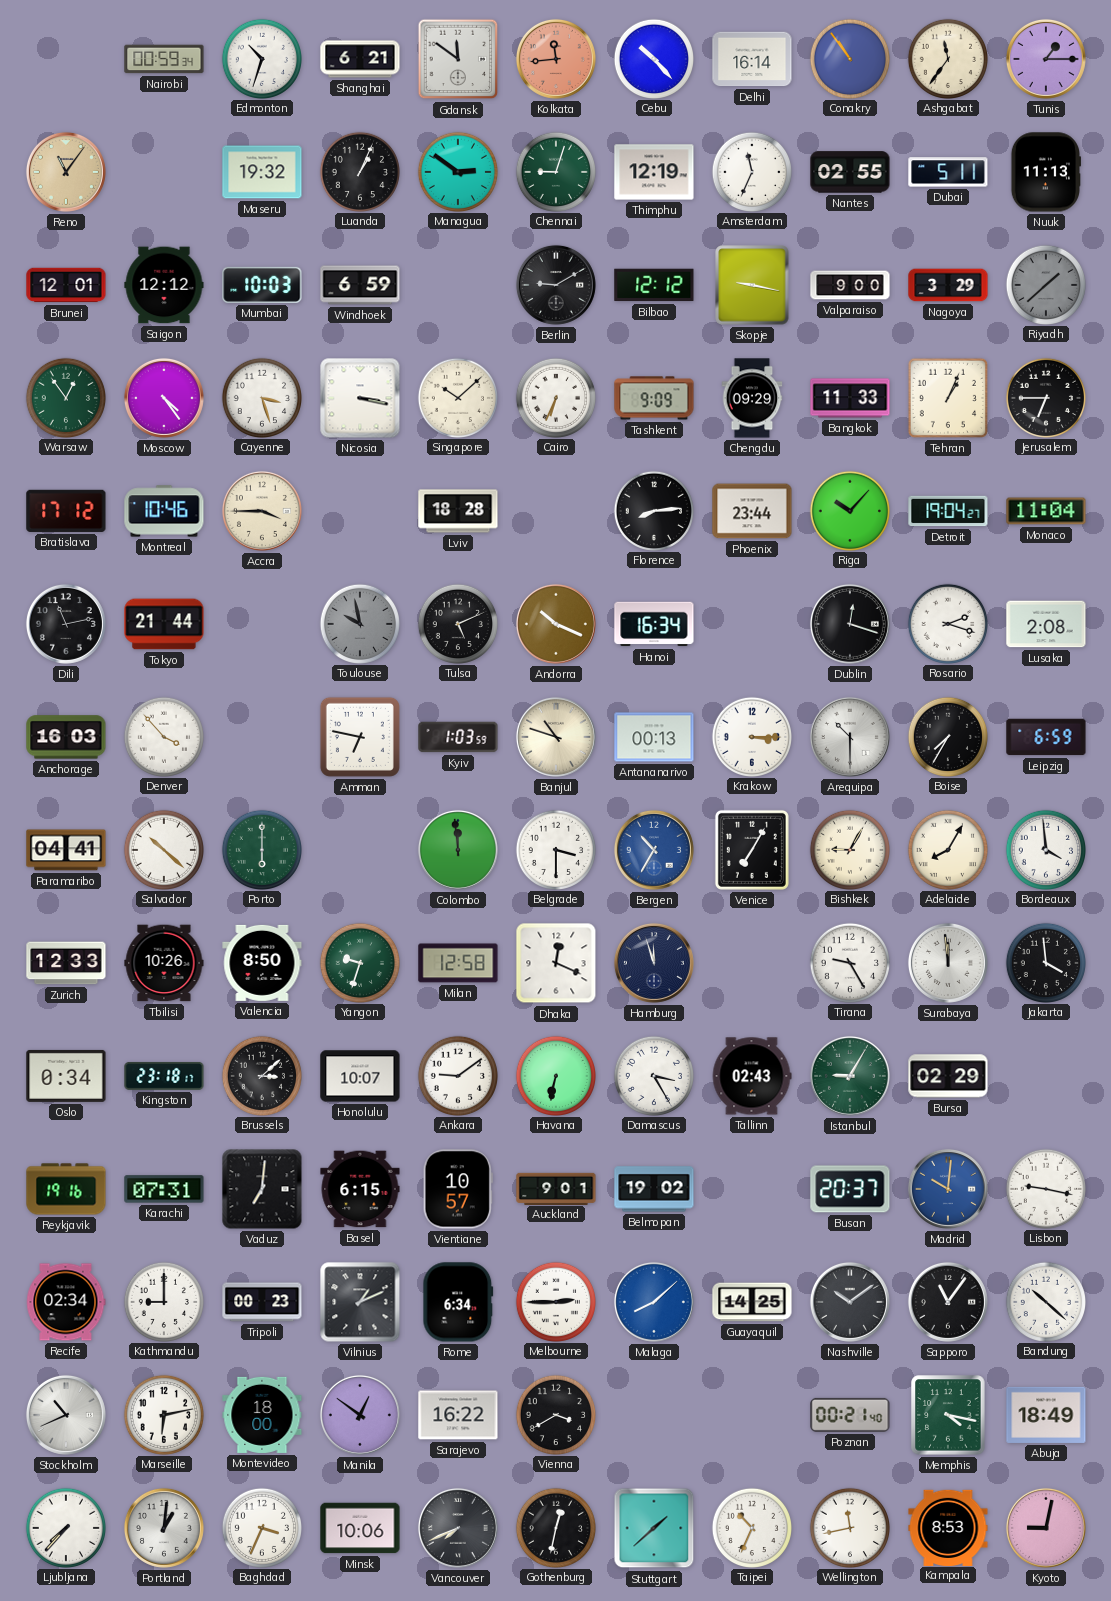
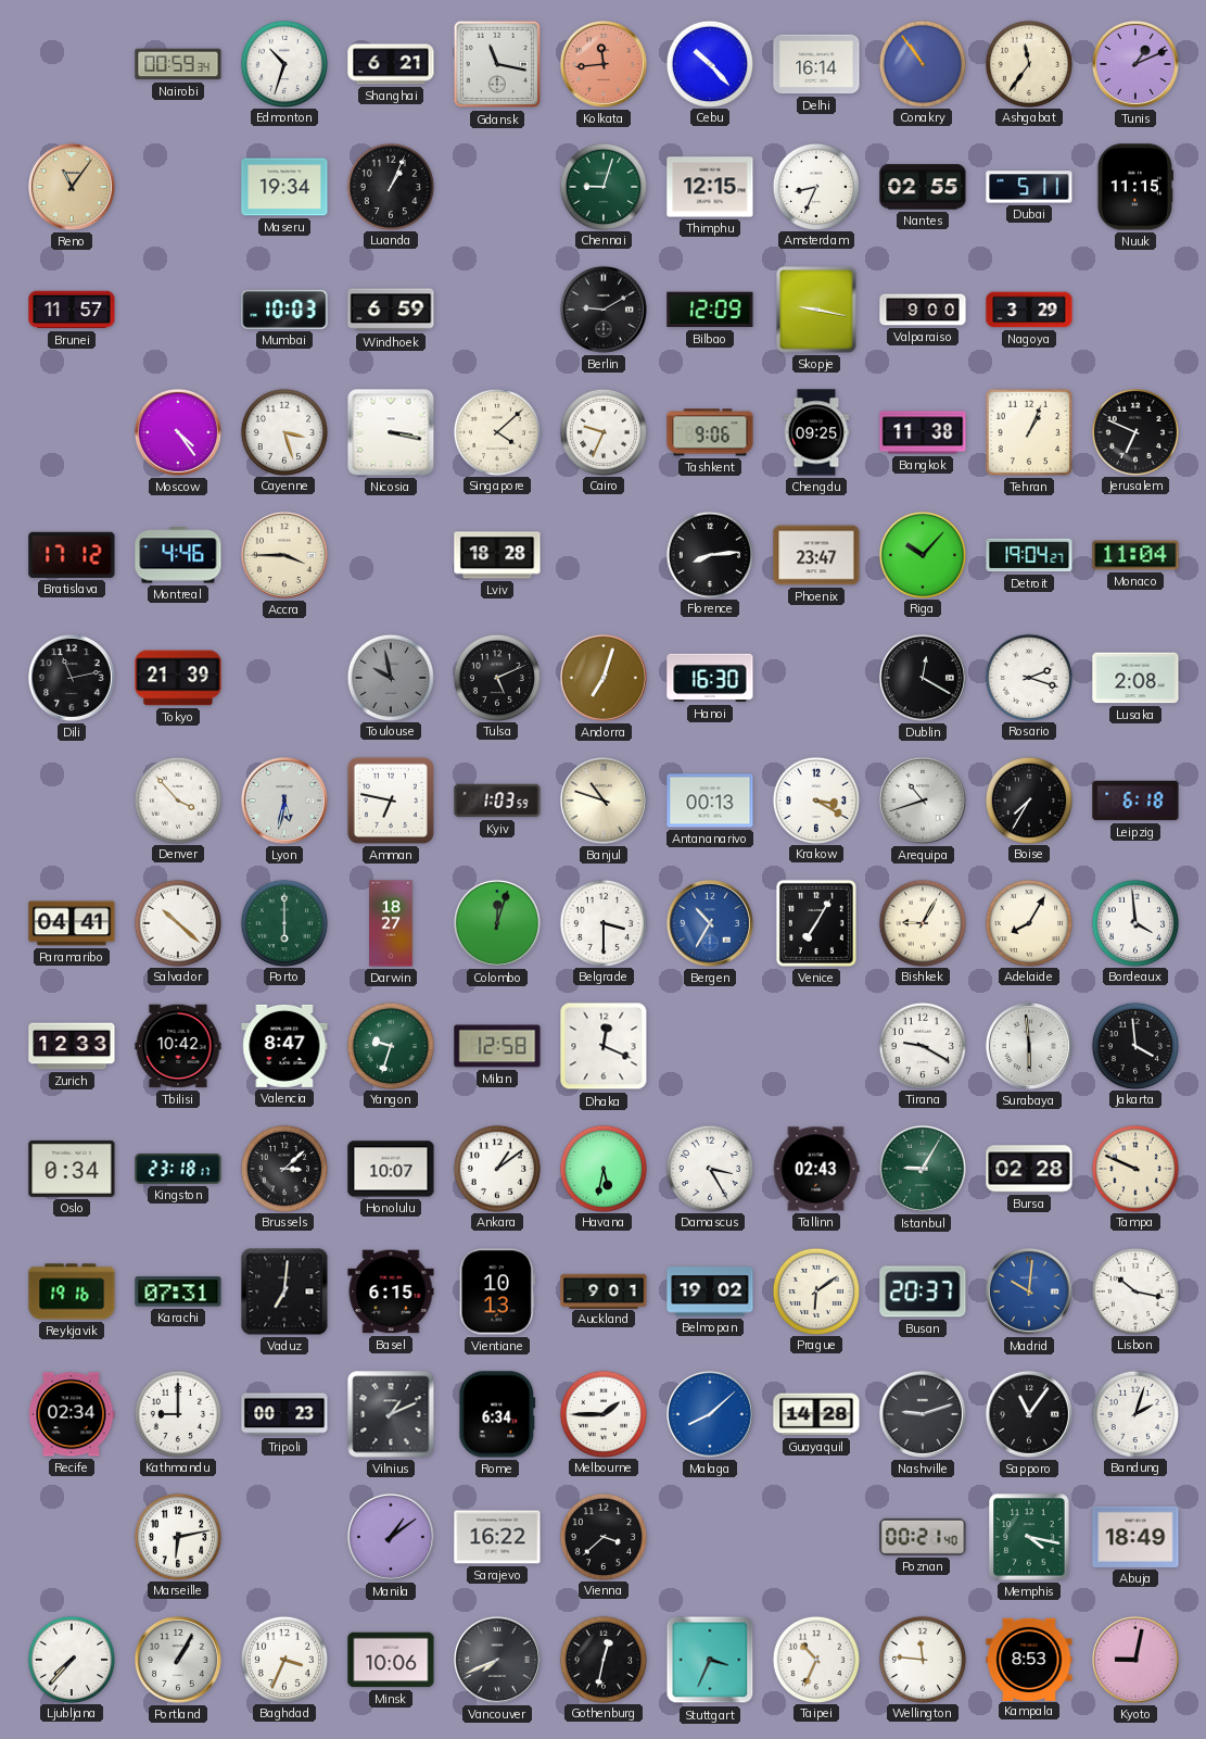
Gdansk: 11:51 -> 11:17 (497, 64)
Tunis: 1:15 -> 1:11 (1135, 64)
Maseru: 19:32 -> 19:34 (284, 187)
Managua: 2:51 -> none (457, 171)
Thimphu: 12:19 -> 12:15 (710, 187)
Amsterdam: 11:34 -> 8:34 (815, 186)
Nuuk: 11:13 -> 11:15 (1134, 187)
Brunei: 12:01 -> 11:57 (72, 310)
Saigon: 12:12 -> none (164, 285)
Bilbao: 12:12 -> 12:09 (710, 310)
Riyadh: 1:38 -> none (1045, 284)
Warsaw: 12:54 -> none (65, 397)
Singapore: 10:08 -> 4:08 (496, 431)
Cairo: 6:34 -> 9:34 (602, 431)
Tashkent: 9:09 -> 9:06 (710, 432)
Chengdu: 09:29 -> 09:25 (816, 432)
Bangkok: 11:33 -> 11:38 (923, 432)
Jerusalem: 6:45 -> 6:49 (1134, 431)
Montreal: 10:46 -> 4:46 (178, 555)
Phoenix: 23:44 -> 23:47 (816, 555)
Tokyo: 21:44 -> 21:39 (178, 678)
Andorra: 10:19 -> 7:03 (604, 678)
Hanoi: 16:34 -> 16:30 (710, 678)
Dublin: 12:18 -> 12:20 (923, 678)
Anchorage: 16:03 -> none (66, 737)
Lyon: none -> 5:32 (284, 801)
Krakow: 3:15 -> 3:20 (815, 799)
Arequipa: 10:30 -> 10:42 (923, 801)
Leipzig: 6:59 -> 6:18 (1135, 801)
Darwin: none -> 18:27 (391, 923)
Colombo: 11:59 -> 12:03 (497, 923)
Tbilisi: 10:26 -> 10:42 (178, 1046)
Valencia: 8:50 -> 8:47 (284, 1046)
Hamburg: 11:57 -> none (654, 963)
Tirana: 9:25 -> 9:20 (922, 1045)
Surabaya: 11:59 -> 5:59 (1029, 1046)
Ankara: 9:09 -> 1:09 (496, 1168)
Havana: 6:32 -> 5:32 (602, 1168)
Bursa: 02:29 -> 02:28 (1029, 1169)
Tampa: none -> 9:49 (1134, 1168)
Vientiane: 10:57 -> 10:13 (497, 1291)
Prague: none -> 6:09 (815, 1290)
Lisbon: 9:17 -> 10:17 (1134, 1290)
Melbourne: 2:45 -> 1:45 (602, 1413)
Guayaquil: 14:25 -> 14:28 (816, 1414)
Nashville: 10:09 -> 9:12 (923, 1414)
Bandung: 10:22 -> 2:03 (1134, 1413)
Stockholm: 10:41 -> none (66, 1415)
Montevideo: 18:00 -> none (262, 1415)
Manila: 12:51 -> 1:09 (391, 1537)
Vienna: 3:40 -> 3:38 (602, 1536)
Portland: 1:01 -> 1:05 (178, 1660)
Stuttgart: 1:38 -> 3:34 (710, 1660)
Wellington: 11:43 -> 11:46 (922, 1659)
